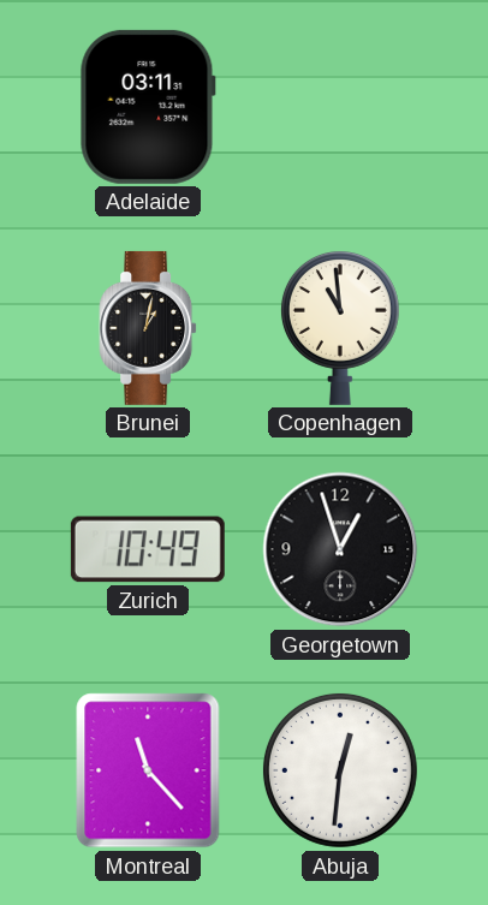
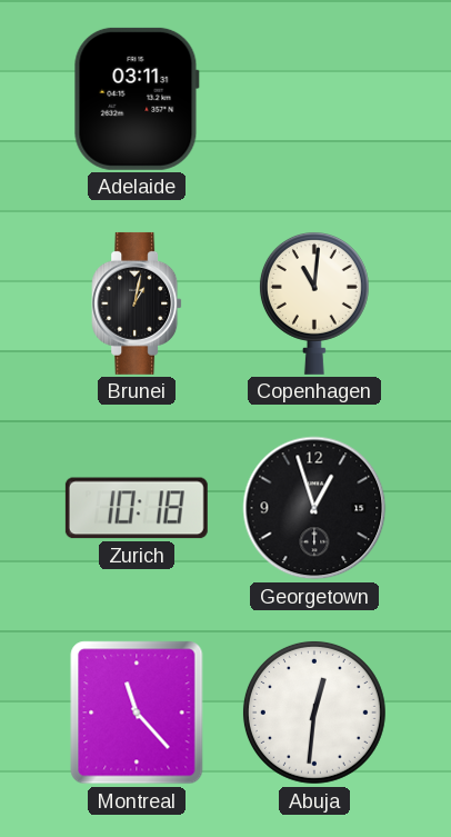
Copenhagen: 10:59 -> 11:01 (314, 302)
Zurich: 10:49 -> 10:18 (137, 508)
